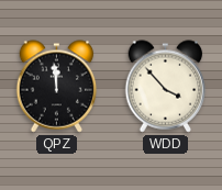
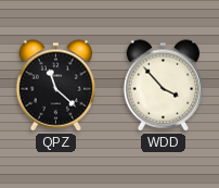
QPZ: 11:59 -> 11:22 (56, 86)
